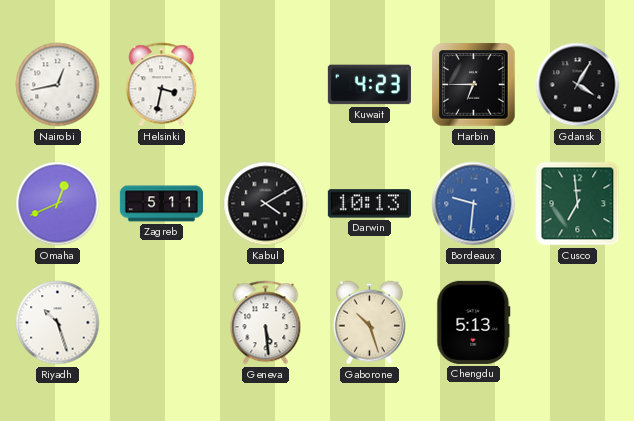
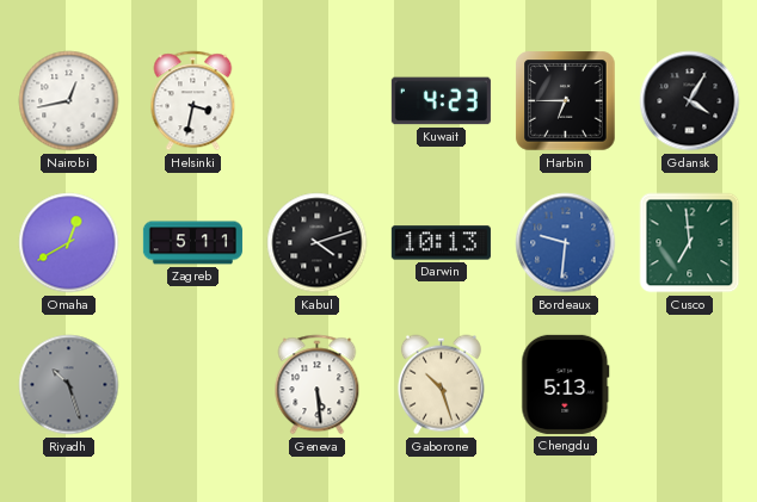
Omaha: 12:41 -> 12:40 (69, 243)
Kabul: 4:10 -> 4:12 (318, 243)
Riyadh dial: white -> grey (69, 385)
